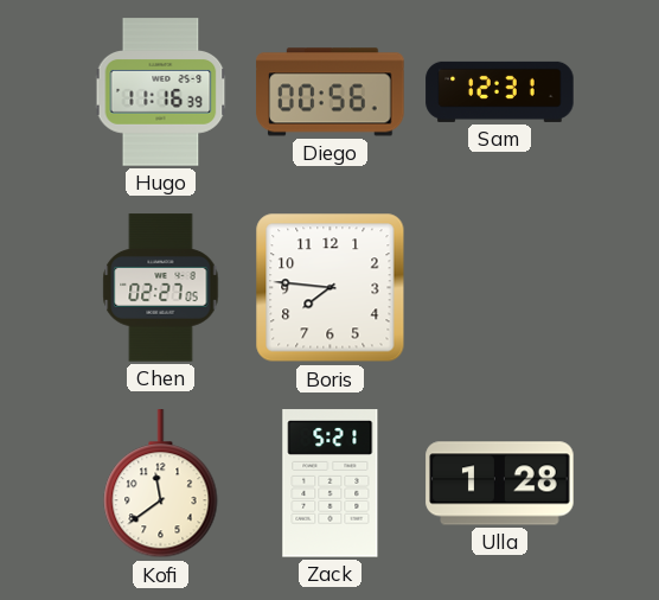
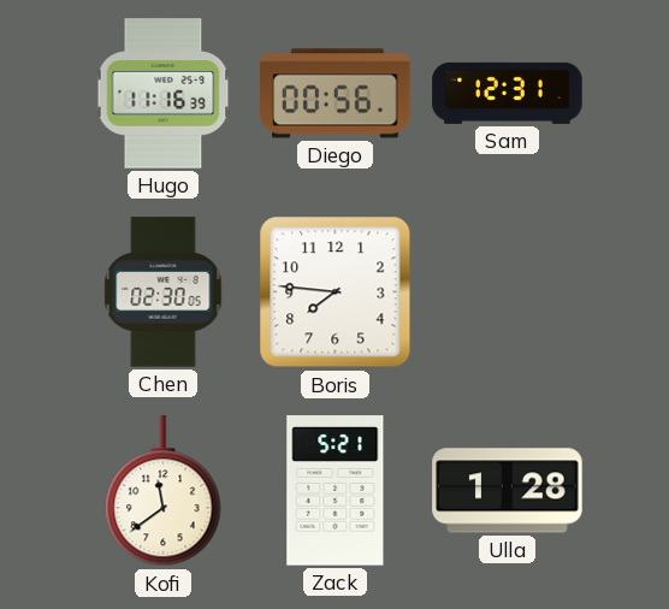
Chen: 02:27 -> 02:30 (164, 292)
